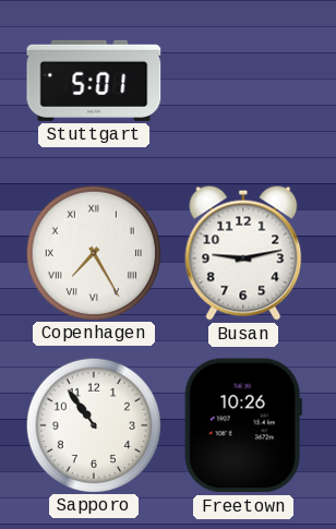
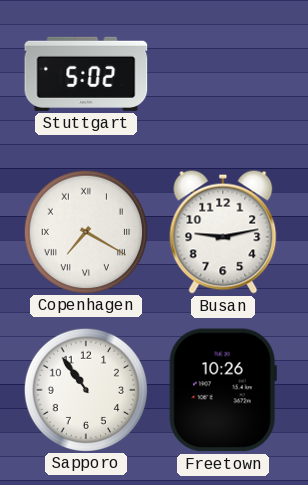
Stuttgart: 5:01 -> 5:02 (86, 74)
Copenhagen: 7:25 -> 7:20 (85, 231)
